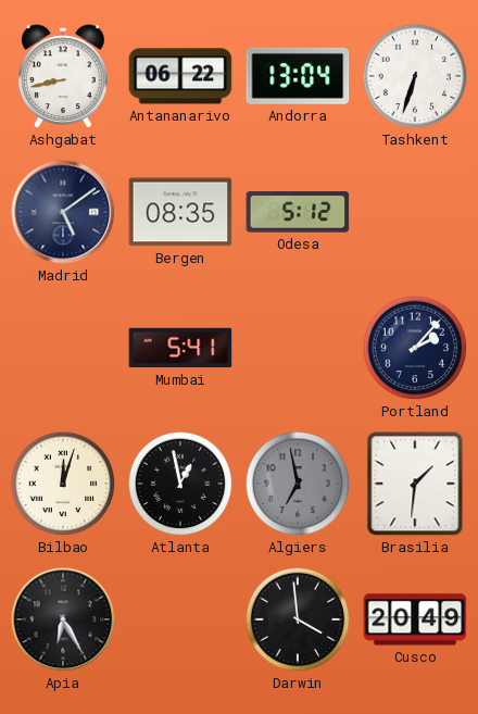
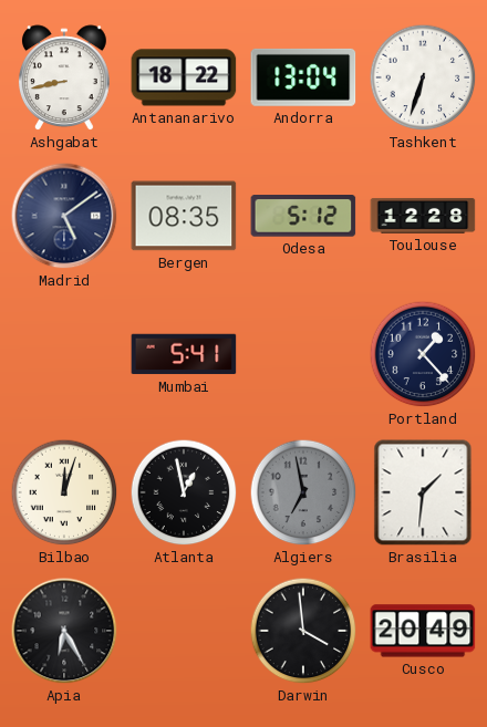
Antananarivo: 06:22 -> 18:22 (184, 77)
Toulouse: none -> 12:28 (423, 216)
Portland: 2:07 -> 1:23 (423, 354)
